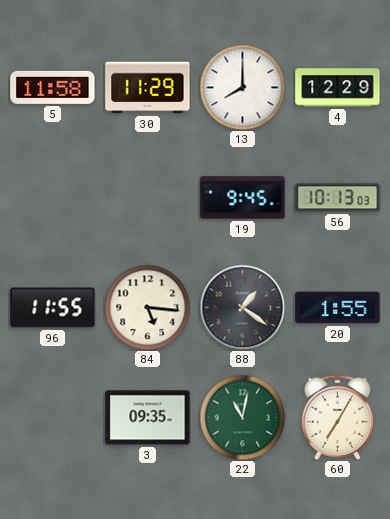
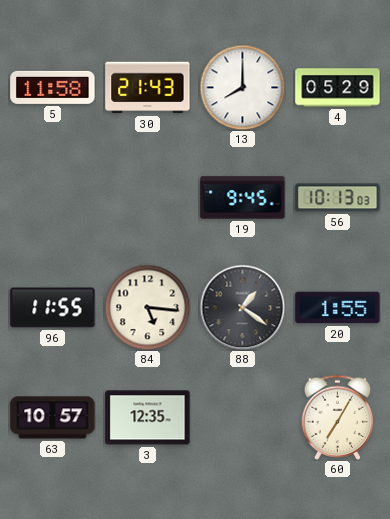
30: 11:29 -> 21:43 (148, 88)
4: 12:29 -> 05:29 (338, 88)
63: none -> 10:57 (53, 418)
3: 09:35 -> 12:35 (148, 418)
22: 11:02 -> none (242, 417)
